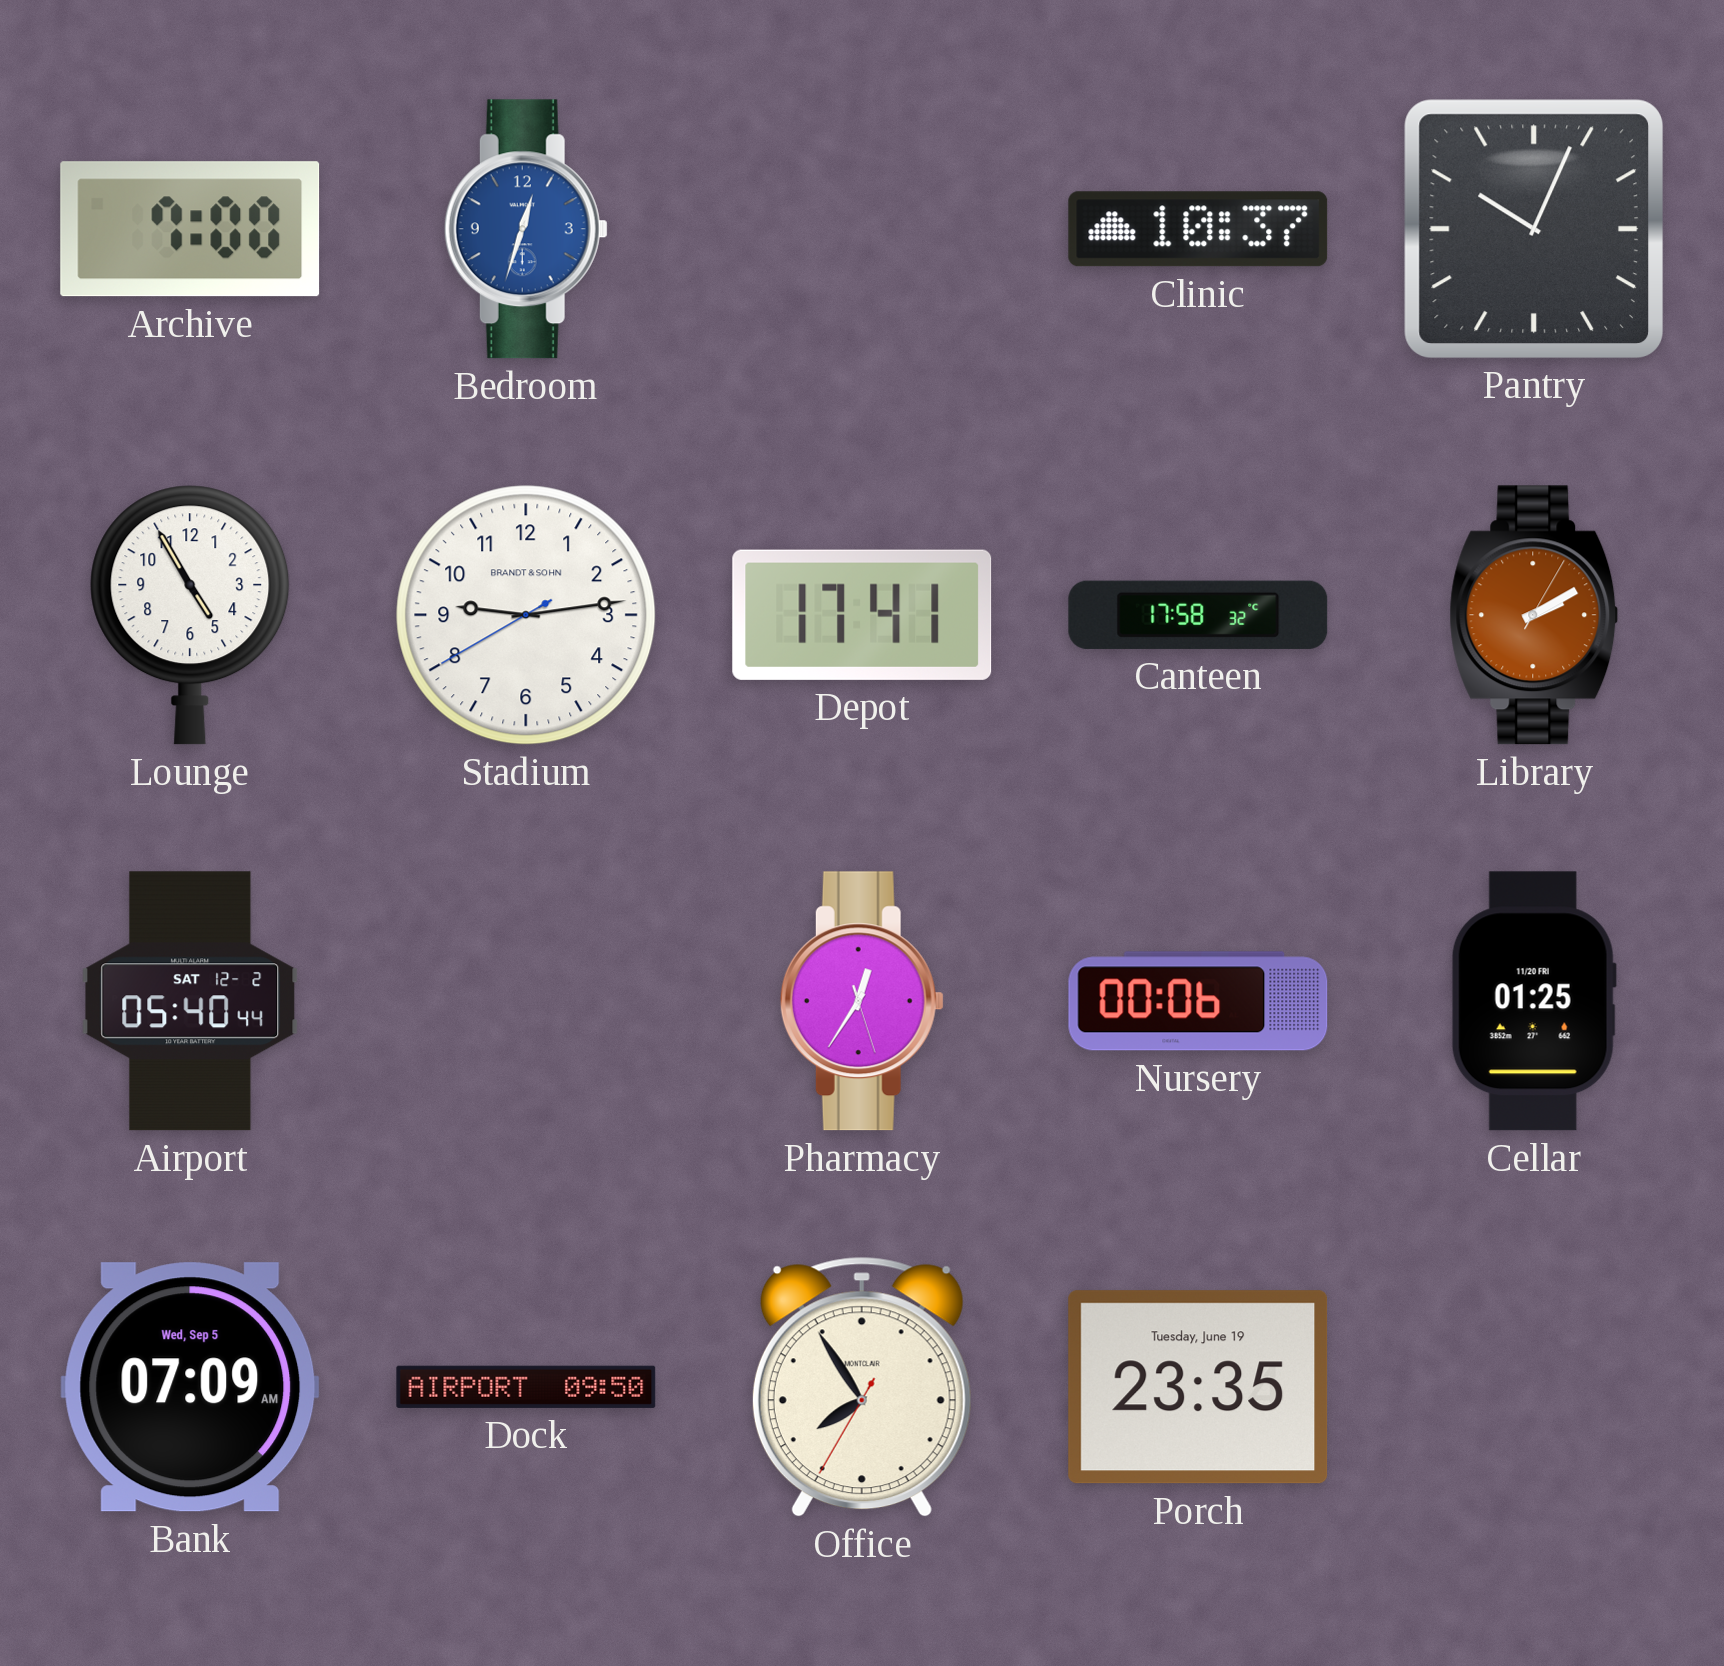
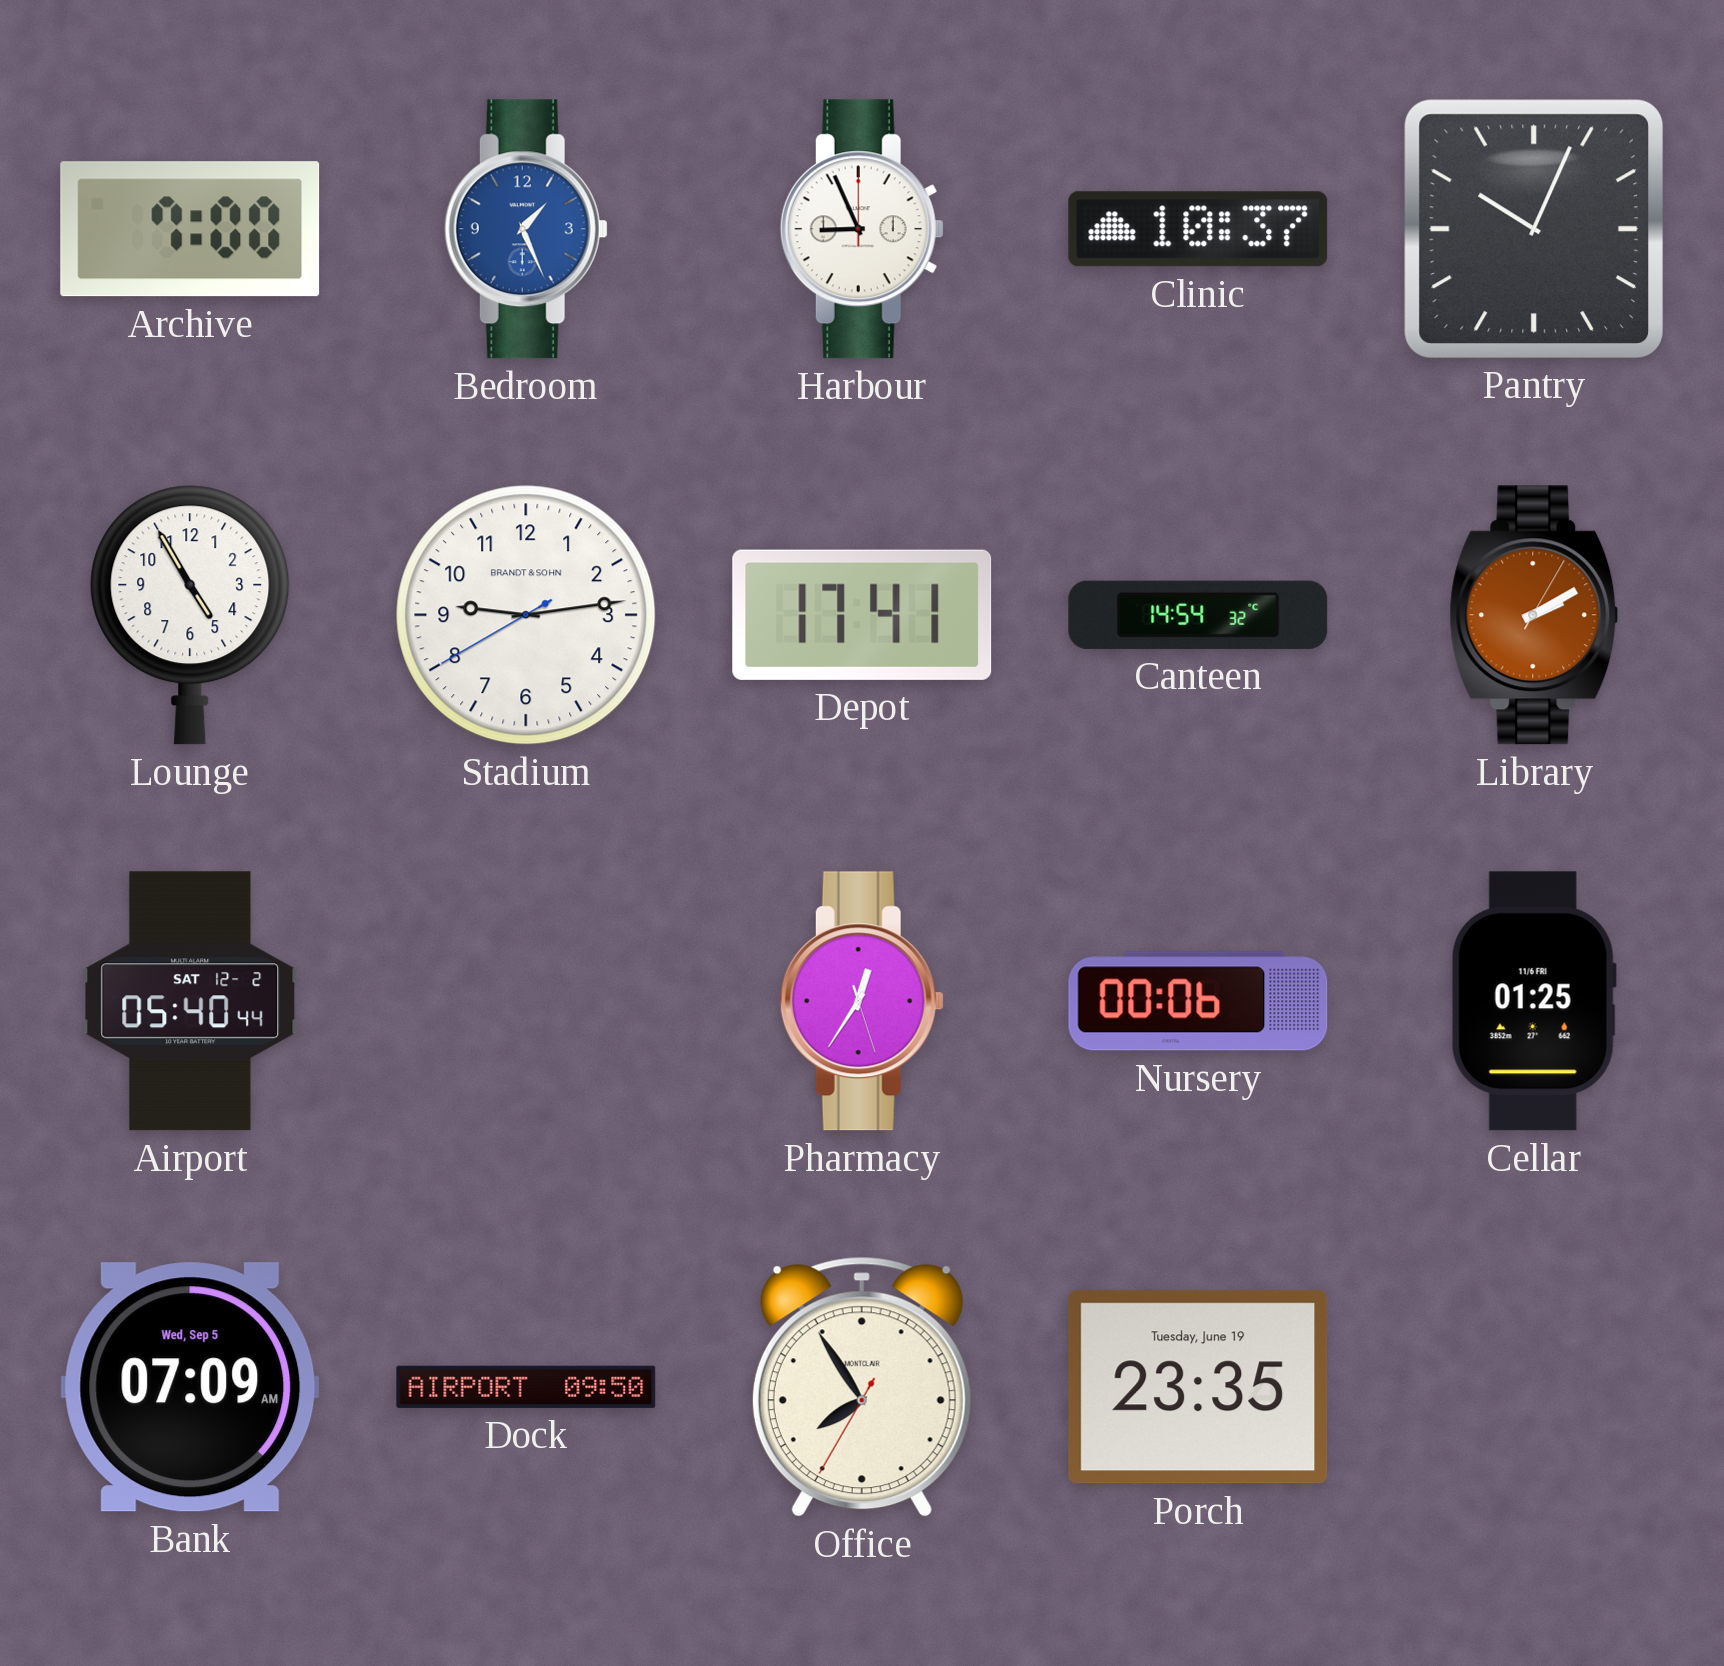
Bedroom: 12:33 -> 1:26 (526, 229)
Harbour: none -> 8:56 (862, 229)
Canteen: 17:58 -> 14:54 (1198, 615)
Cellar date: 11/20 FRI -> 11/6 FRI (1534, 1001)
